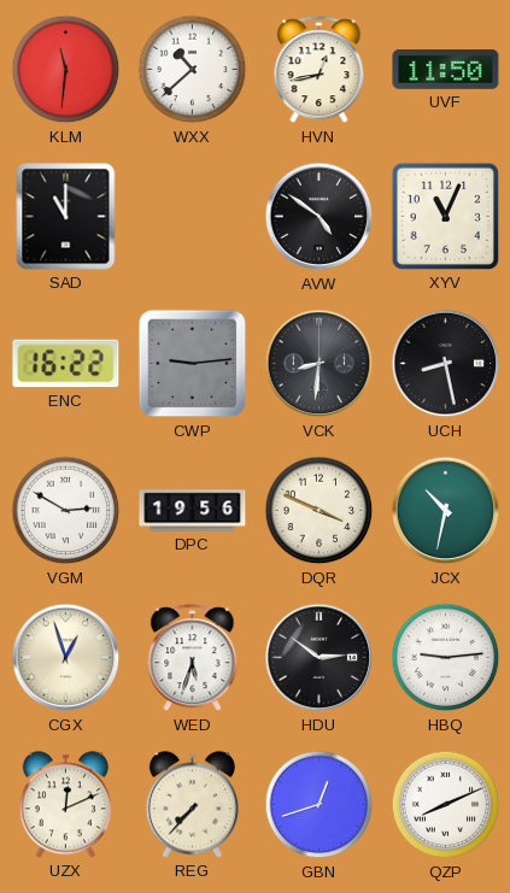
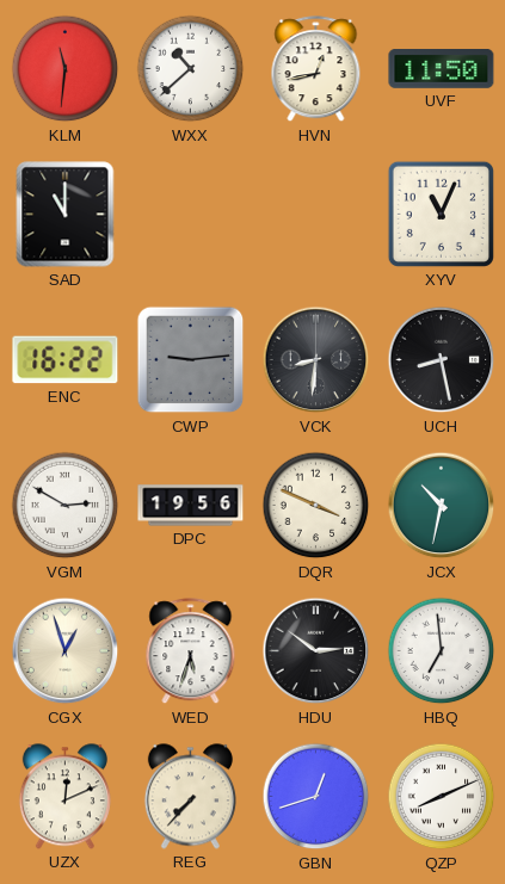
AVW: 4:51 -> none (320, 217)
HBQ: 9:14 -> 6:59 (442, 651)
